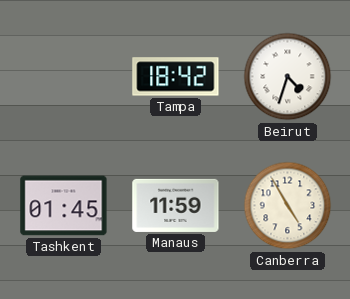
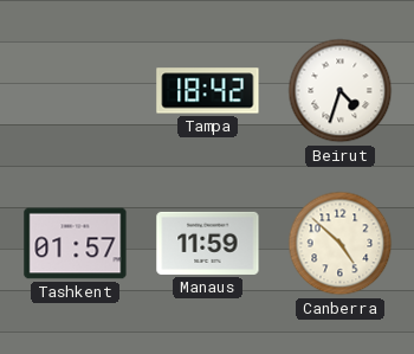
Tashkent: 01:45 -> 01:57 (76, 244)
Canberra: 4:55 -> 4:52 (341, 244)
